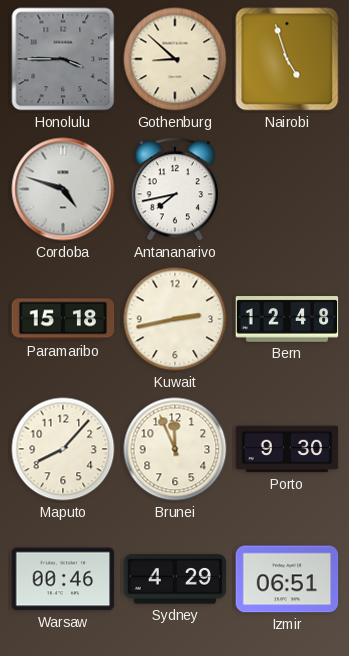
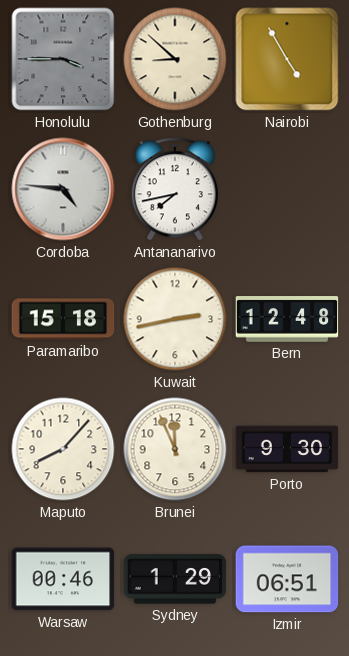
Nairobi: 4:57 -> 4:55 (287, 59)
Cordoba: 4:48 -> 4:46 (63, 189)
Sydney: 4:29 -> 1:29 (175, 579)
